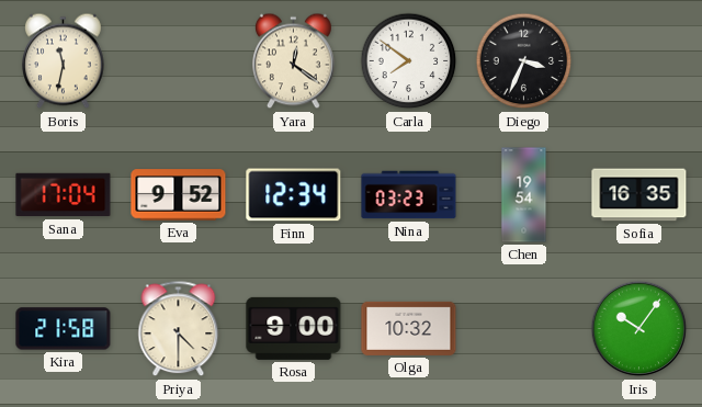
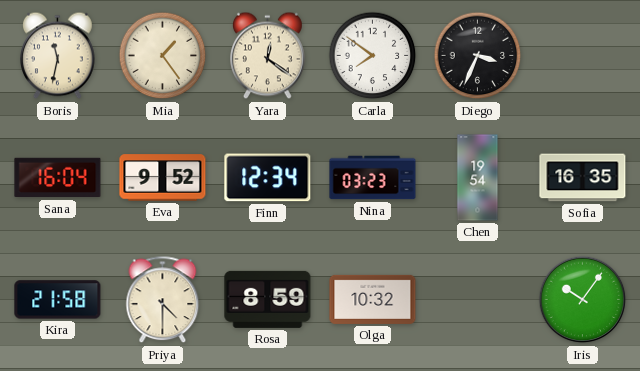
Mia: none -> 1:24 (163, 56)
Sana: 17:04 -> 16:04 (58, 178)
Rosa: 9:00 -> 8:59 (268, 299)
